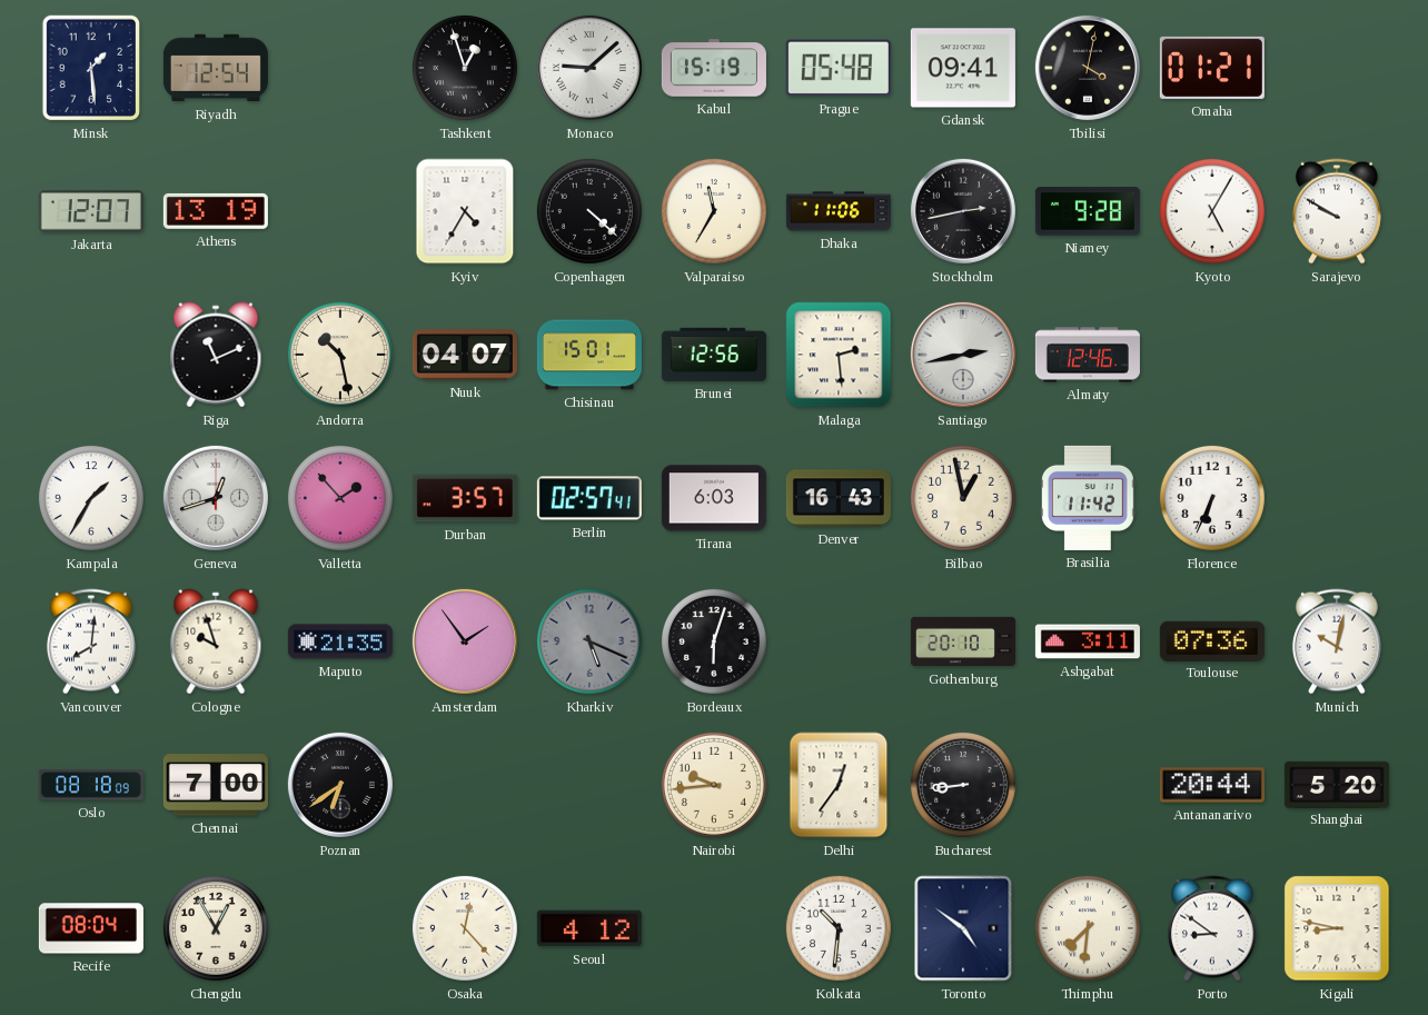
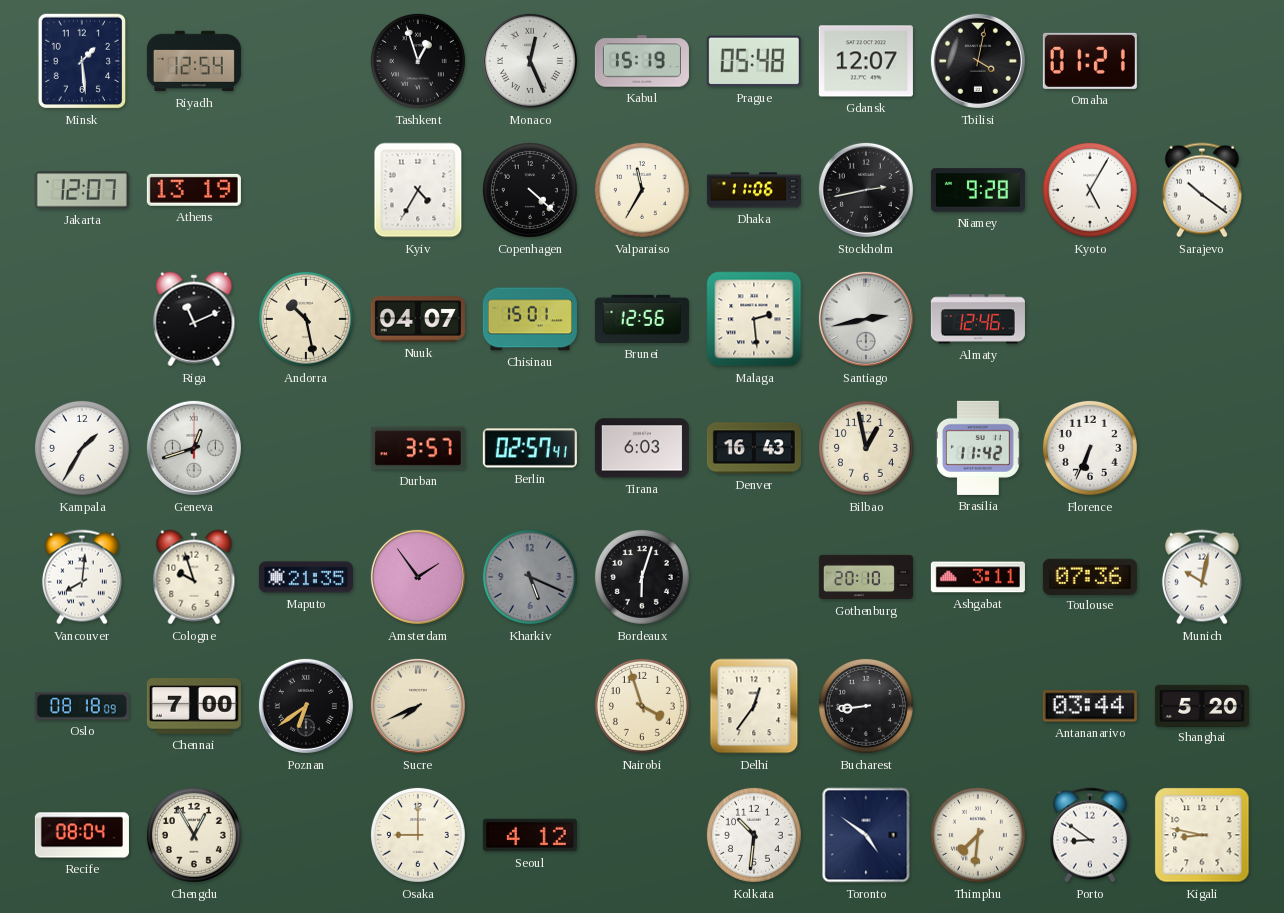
Monaco: 9:08 -> 12:26 (530, 61)
Gdansk: 09:41 -> 12:07 (866, 61)
Sarajevo: 9:50 -> 10:21 (1202, 190)
Valletta: 1:53 -> none (340, 498)
Sucre: none -> 7:41 (418, 706)
Nairobi: 9:44 -> 3:57 (642, 706)
Antananarivo: 20:44 -> 03:44 (1090, 706)
Osaka: 12:23 -> 9:00 (418, 835)
